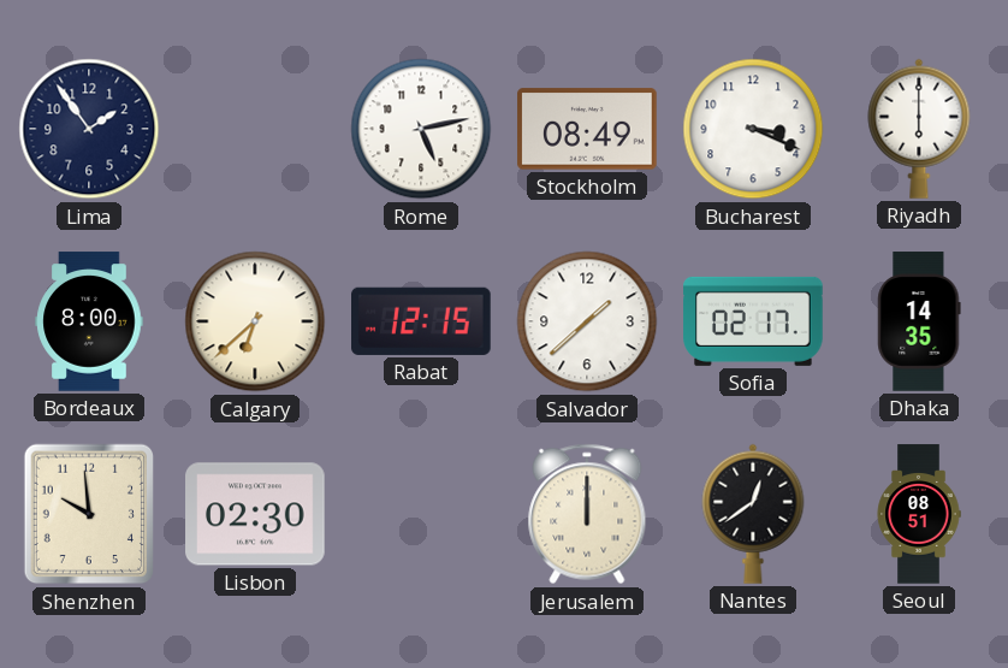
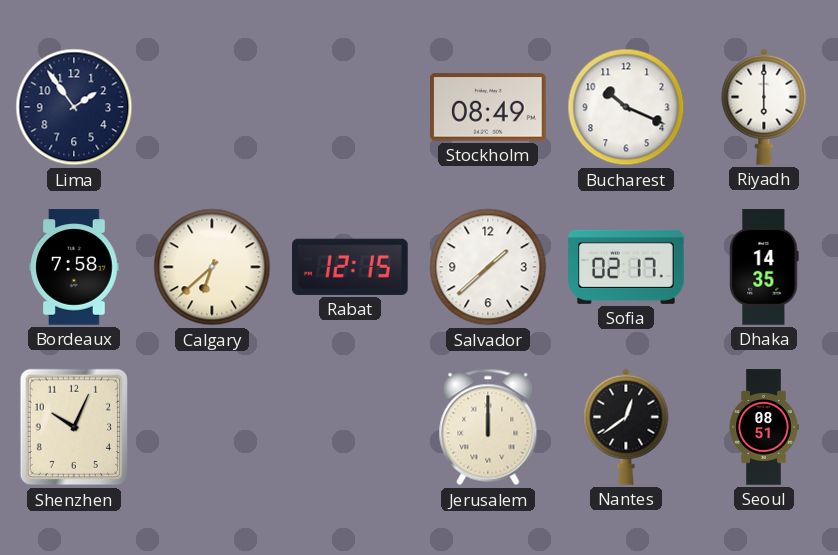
Rome: 5:13 -> none (421, 129)
Bucharest: 3:19 -> 10:19 (626, 107)
Bordeaux: 8:00 -> 7:58 (74, 267)
Shenzhen: 9:59 -> 10:04 (74, 427)
Lisbon: 02:30 -> none (255, 514)
